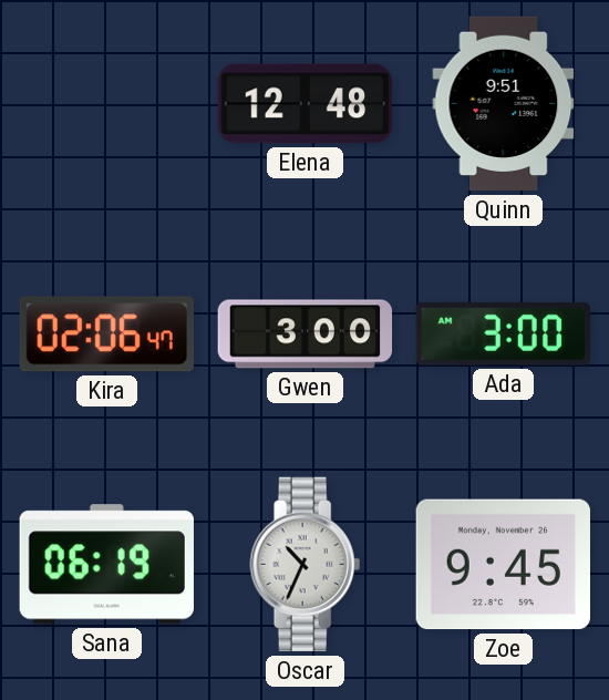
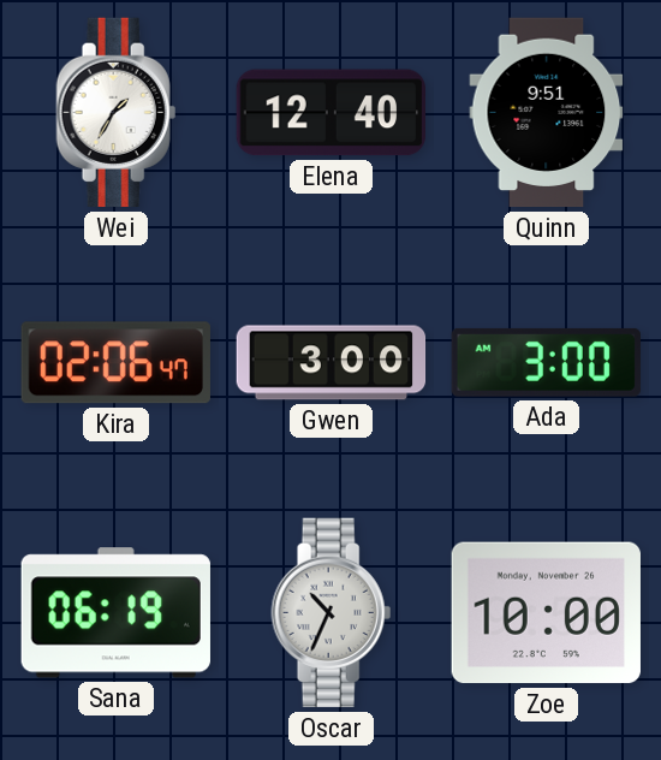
Wei: none -> 1:35 (117, 113)
Elena: 12:48 -> 12:40 (330, 113)
Zoe: 9:45 -> 10:00 (546, 613)
